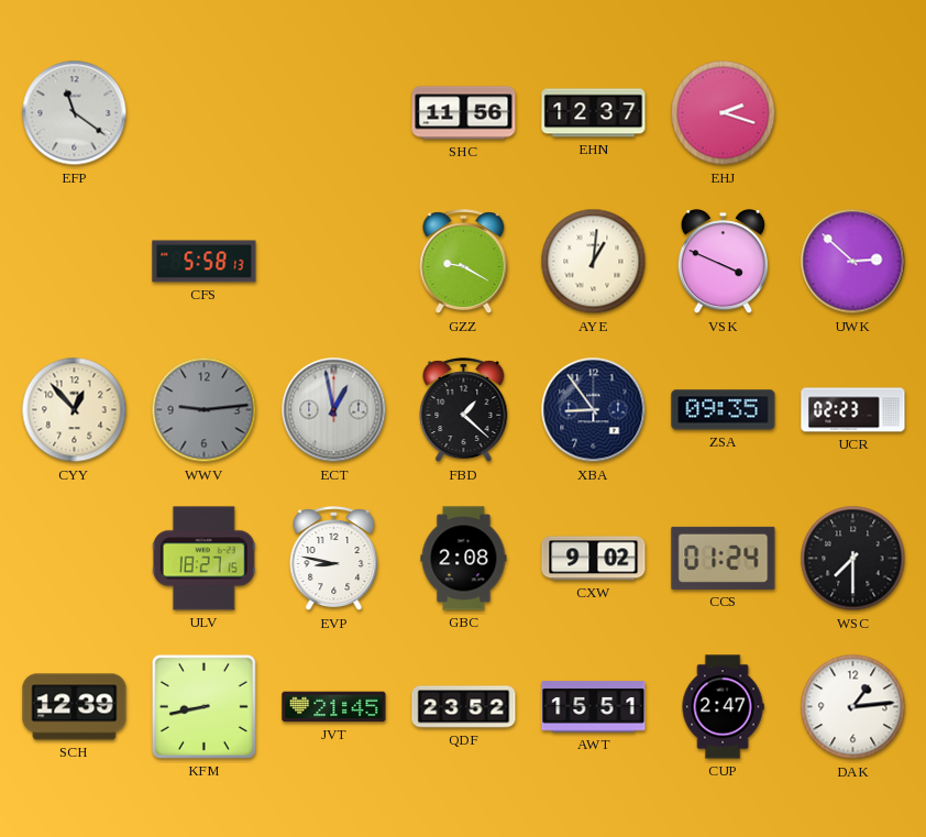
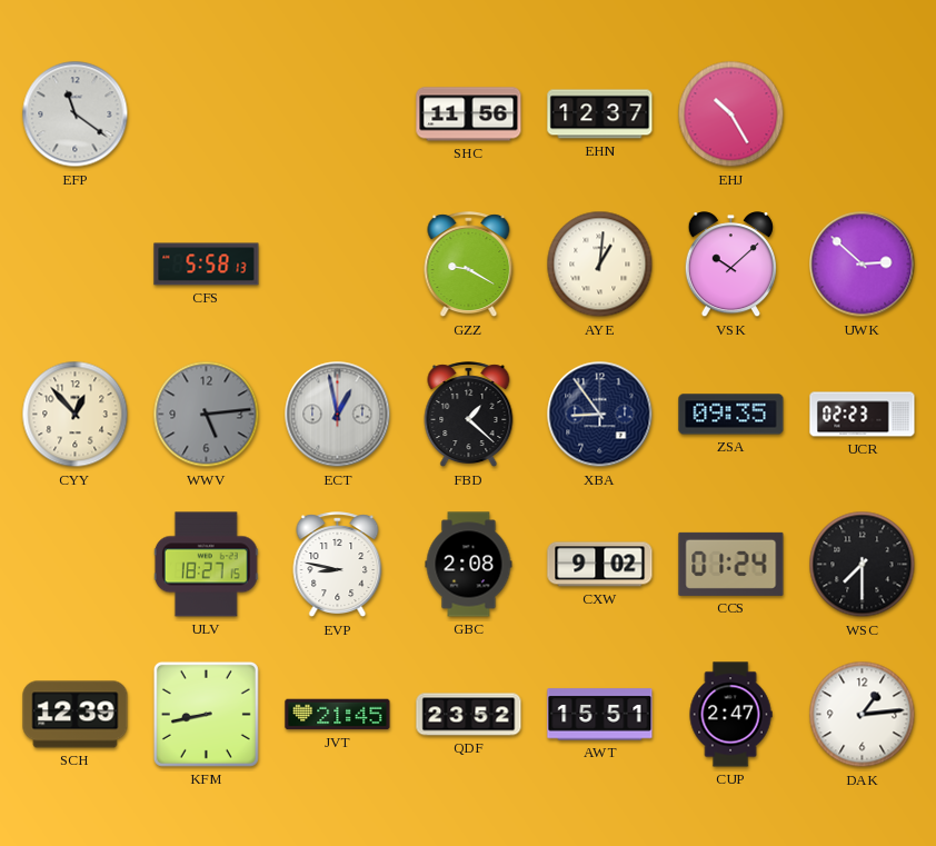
EHJ: 2:18 -> 10:25 (731, 115)
VSK: 3:49 -> 10:08 (730, 265)
WWV: 9:14 -> 5:14 (207, 415)
